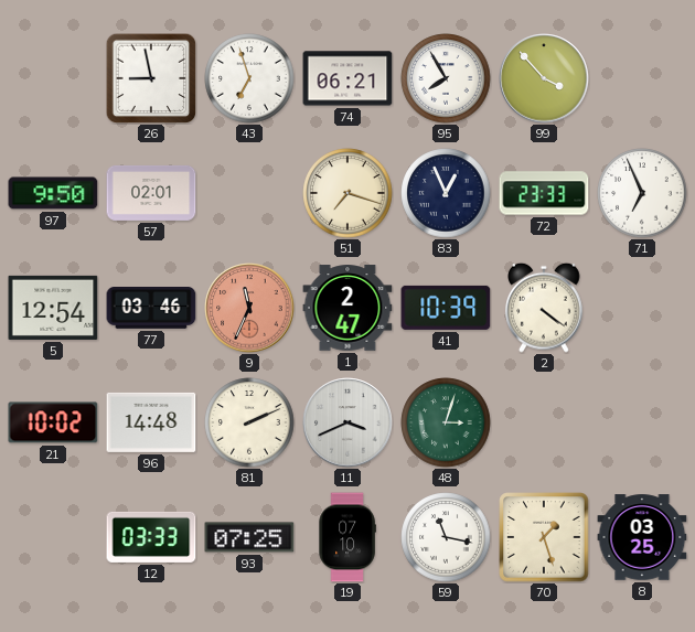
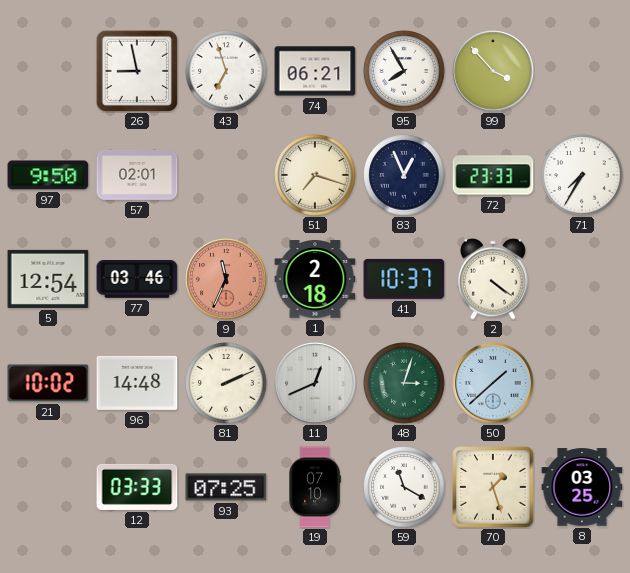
71: 6:56 -> 7:35 (582, 175)
1: 2:47 -> 2:18 (315, 279)
41: 10:39 -> 10:37 (404, 279)
11: 3:41 -> 12:41 (315, 383)
50: none -> 1:38 (493, 383)
59: 11:17 -> 11:20 (404, 487)
